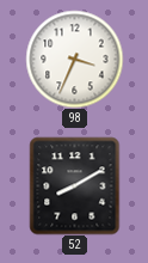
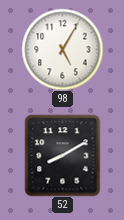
98: 3:34 -> 5:05 (62, 49)
